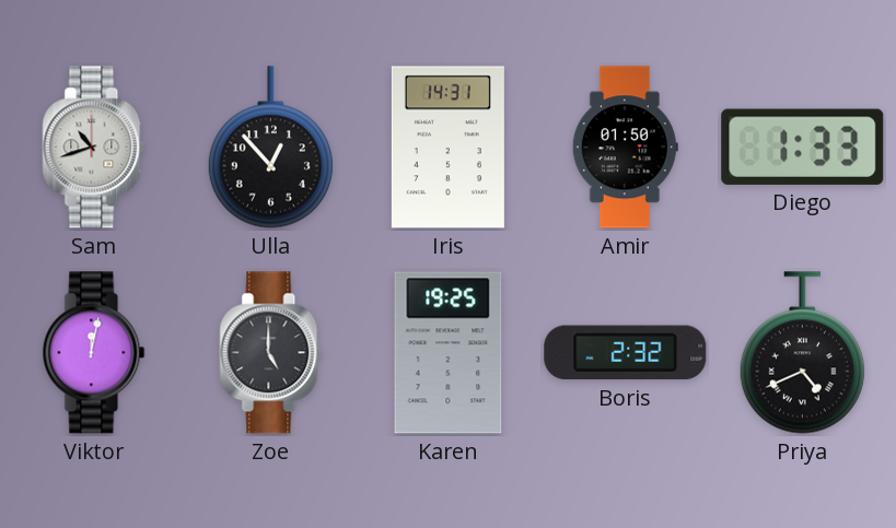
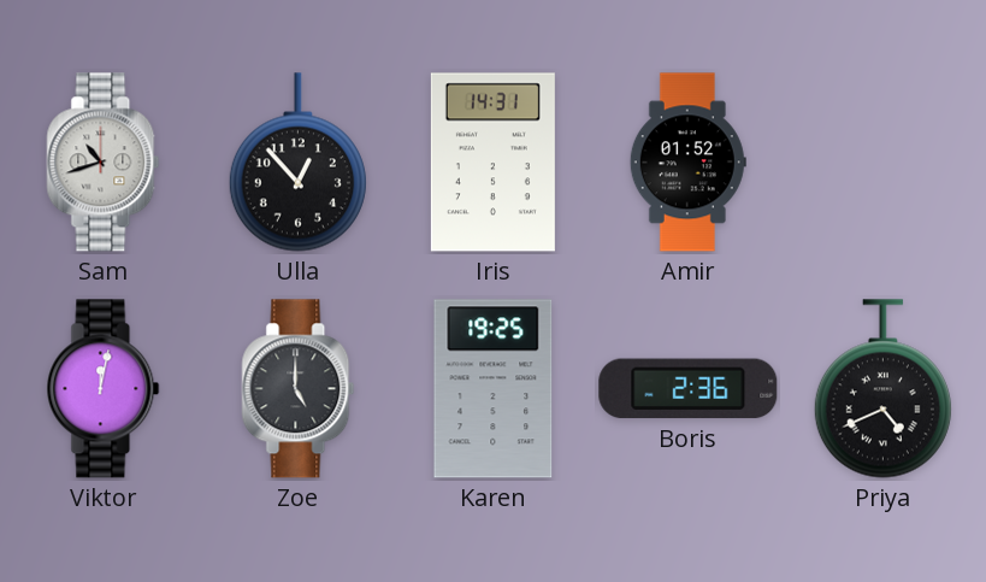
Amir: 01:50 -> 01:52 (687, 163)
Diego: 1:33 -> none (803, 146)
Boris: 2:32 -> 2:36 (689, 389)
